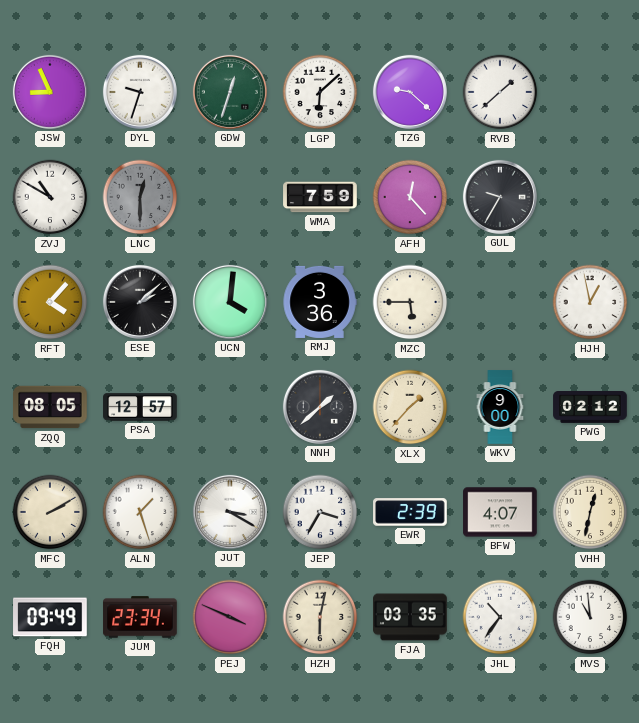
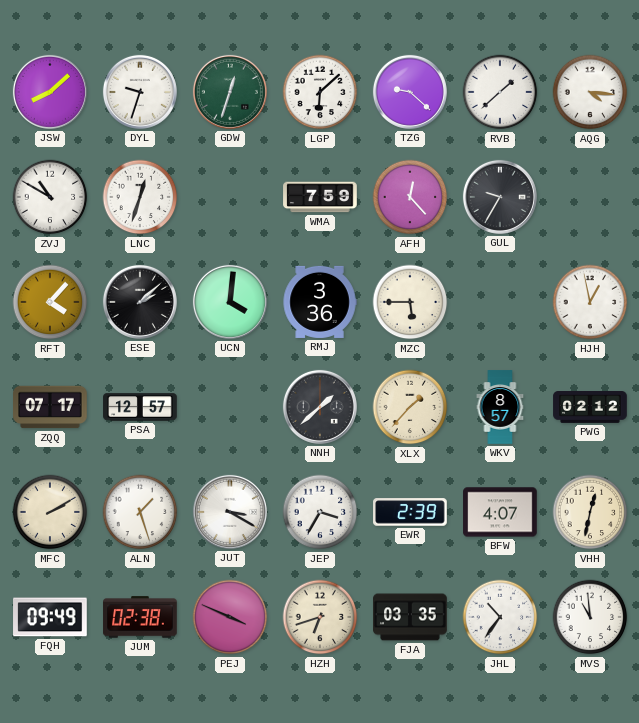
JSW: 8:56 -> 8:08 (50, 92)
AQG: none -> 4:16 (590, 92)
LNC: 12:30 -> 12:33 (140, 197)
LNC dial: grey -> white (140, 197)
ZQQ: 08:05 -> 07:17 (50, 407)
WKV: 9:00 -> 8:57 (500, 407)
JUM: 23:34 -> 02:38 (140, 617)
HZH: 6:02 -> 6:42 (320, 617)
